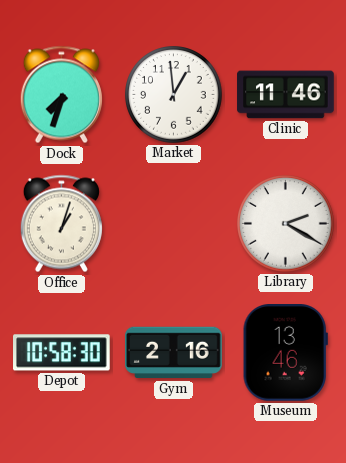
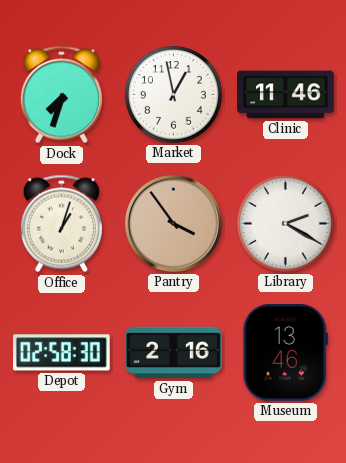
Market: 12:59 -> 12:58 (174, 95)
Pantry: none -> 3:54 (173, 223)
Depot: 10:58 -> 02:58 (62, 353)
